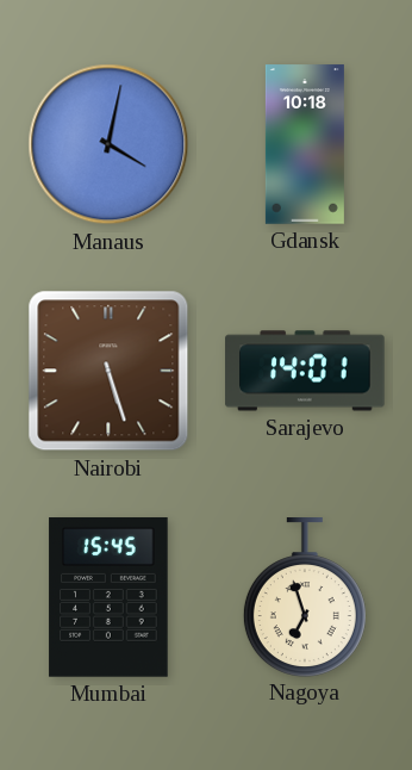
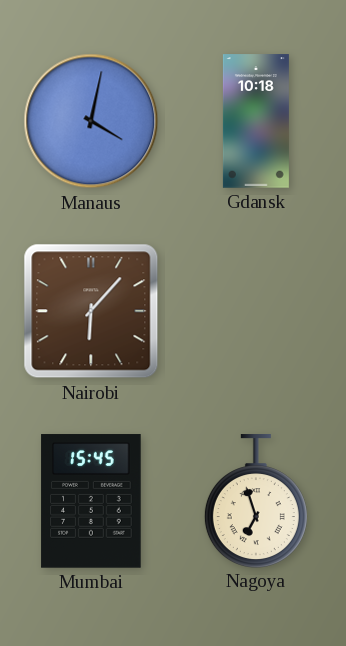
Nairobi: 5:27 -> 6:07 (91, 311)
Sarajevo: 14:01 -> none (305, 371)
